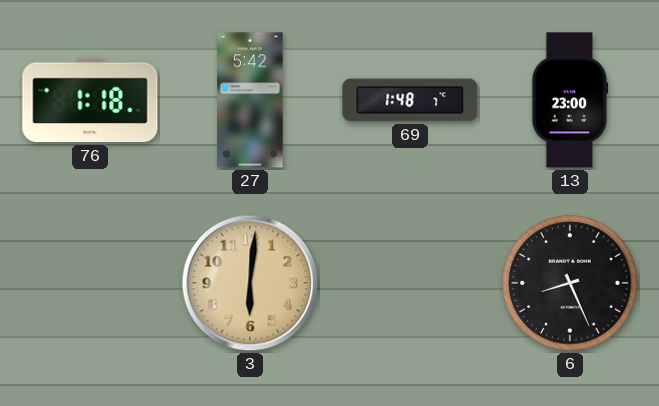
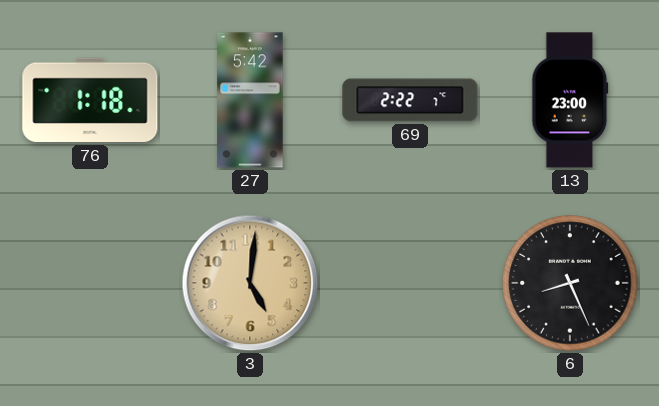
69: 1:48 -> 2:22 (410, 100)
3: 6:01 -> 5:01 (250, 283)
